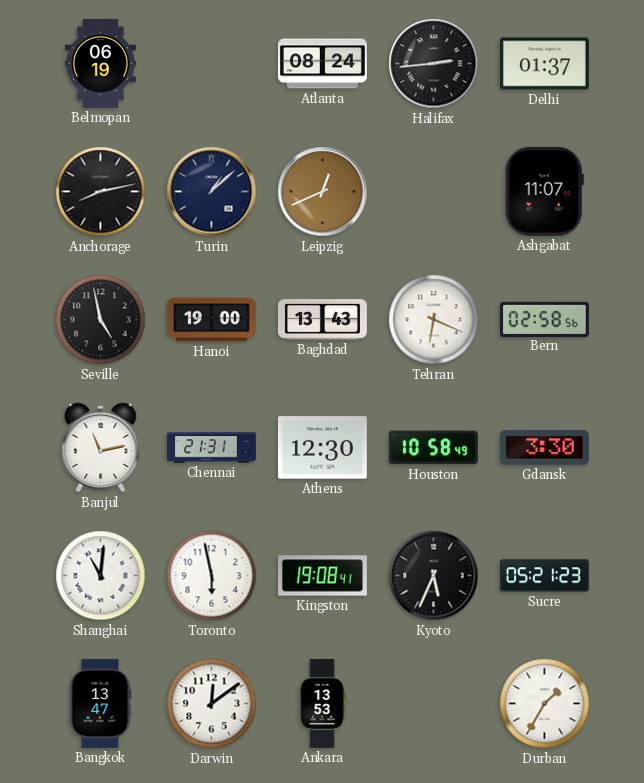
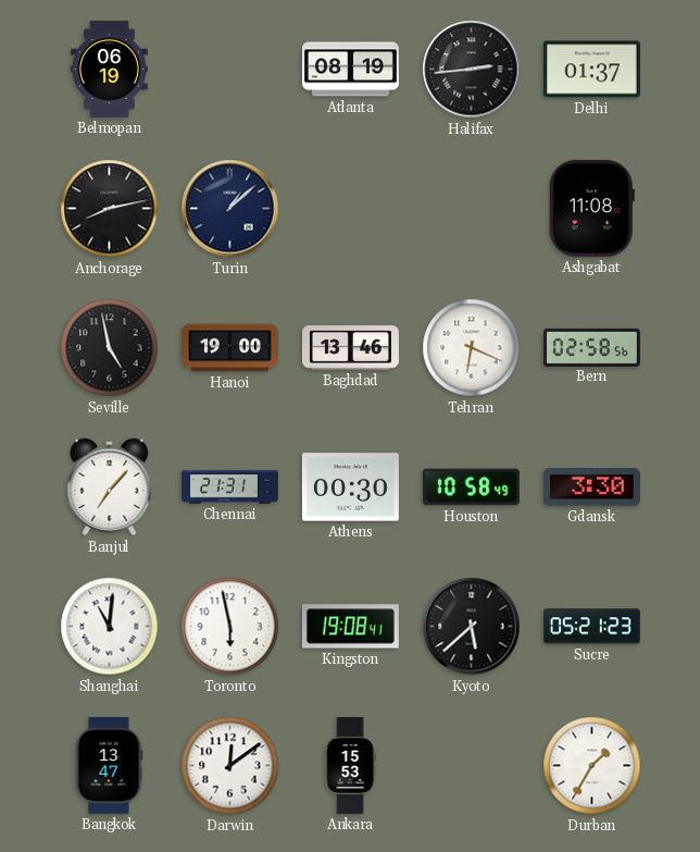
Atlanta: 08:24 -> 08:19 (350, 70)
Leipzig: 12:41 -> none (323, 192)
Ashgabat: 11:07 -> 11:08 (591, 208)
Baghdad: 13:43 -> 13:46 (350, 348)
Banjul: 11:13 -> 7:07 (110, 487)
Athens: 12:30 -> 00:30 (350, 487)
Kyoto: 5:34 -> 5:38 (472, 627)
Ankara: 13:53 -> 15:53 (350, 765)
